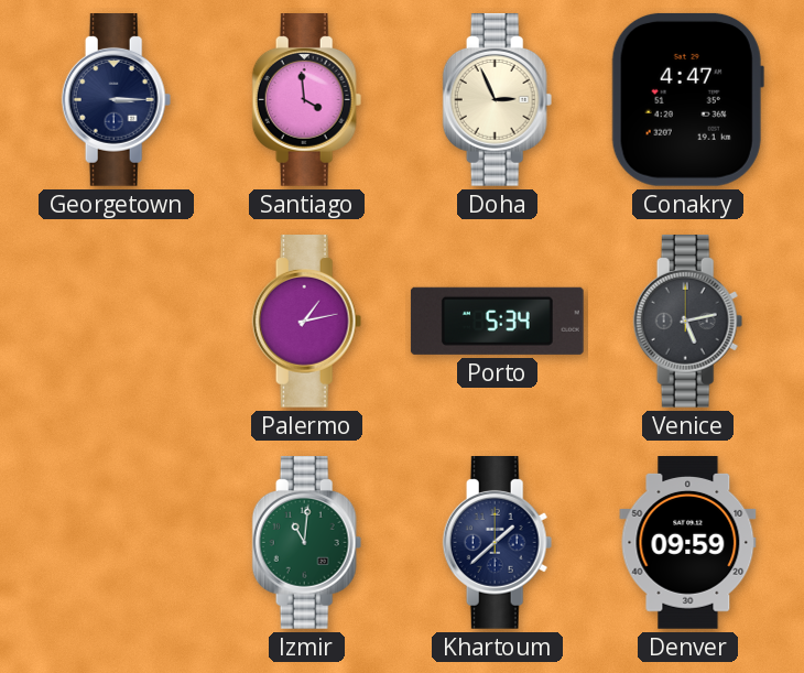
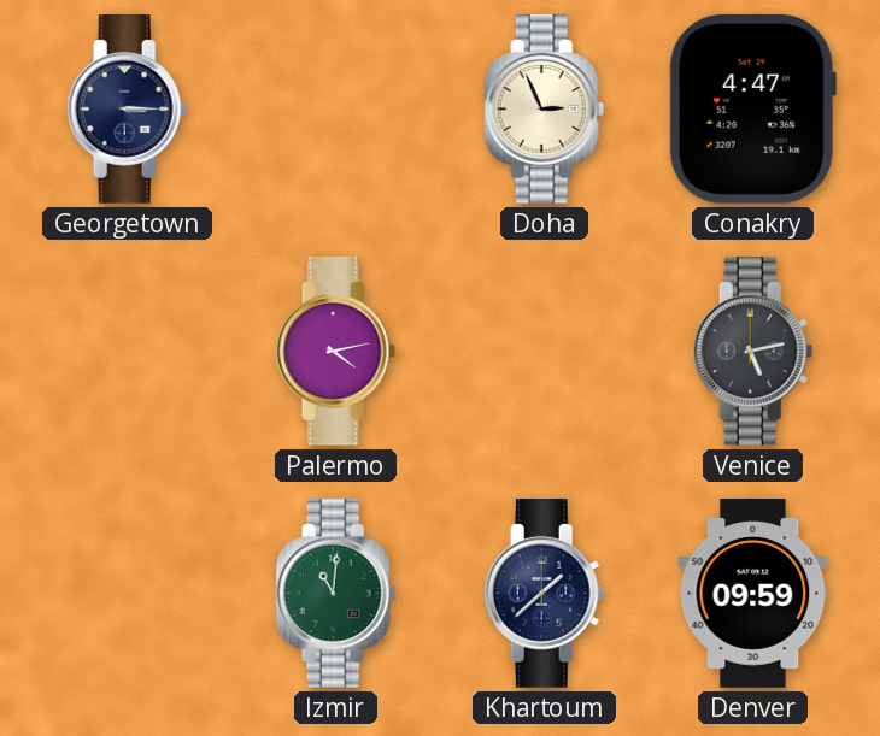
Santiago: 3:59 -> none (307, 100)
Palermo: 1:13 -> 4:13 (336, 352)
Porto: 5:34 -> none (497, 321)
